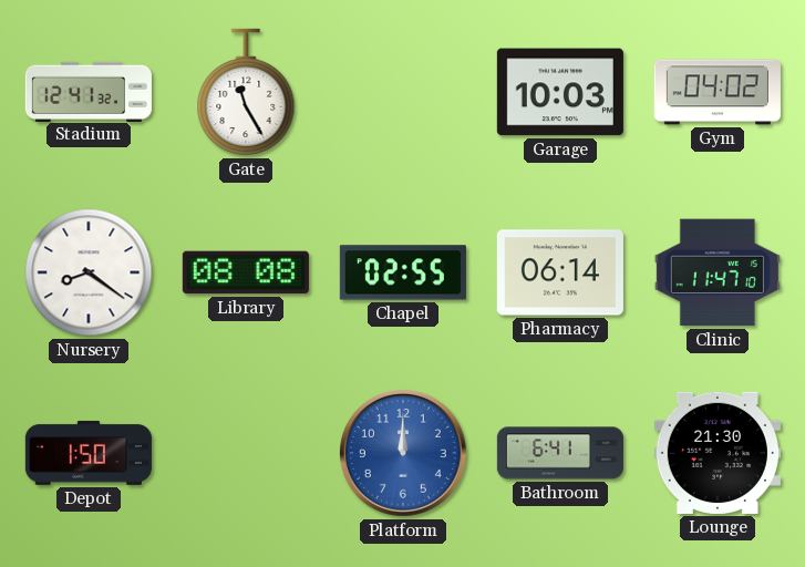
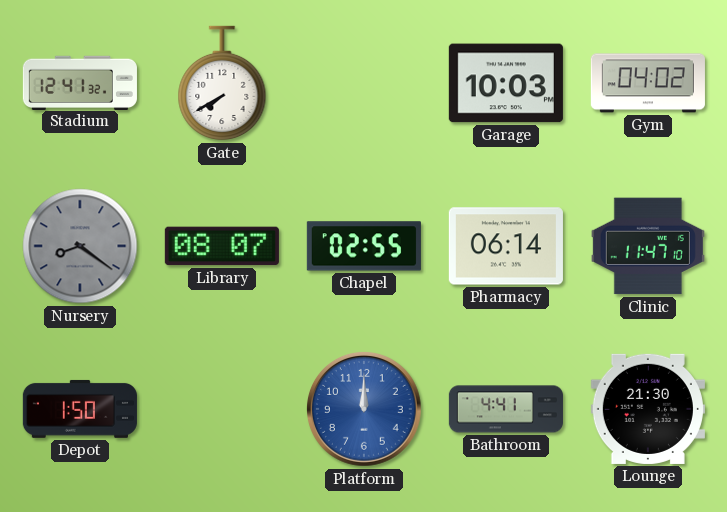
Gate: 11:25 -> 7:40 (222, 83)
Nursery dial: white -> grey (80, 246)
Library: 08:08 -> 08:07 (222, 246)
Bathroom: 6:41 -> 4:41 (506, 409)
